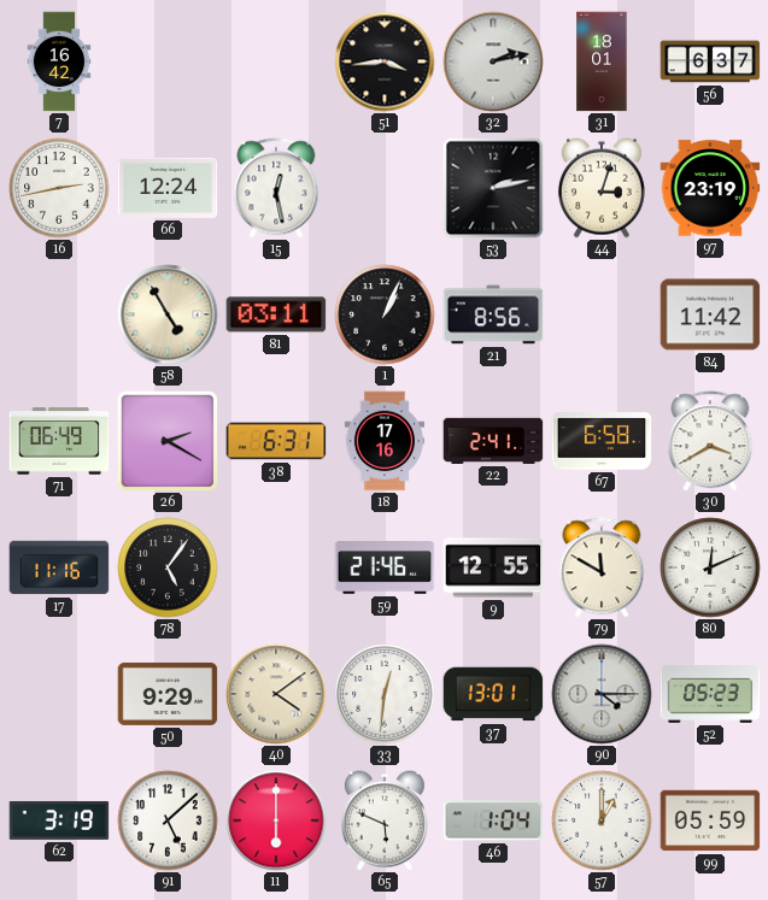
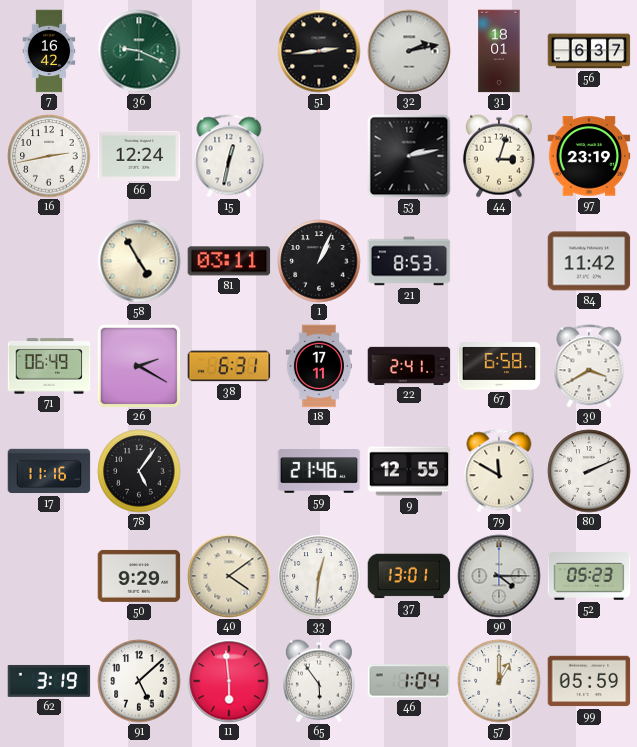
36: none -> 9:19 (139, 51)
51: 3:44 -> 2:44 (319, 51)
15: 12:28 -> 12:32 (229, 156)
21: 8:56 -> 8:53 (409, 261)
18: 17:16 -> 17:11 (319, 366)
80: 12:11 -> 2:11 (589, 471)
11: 6:00 -> 5:59 (229, 681)
65: 5:49 -> 5:54 (319, 681)
